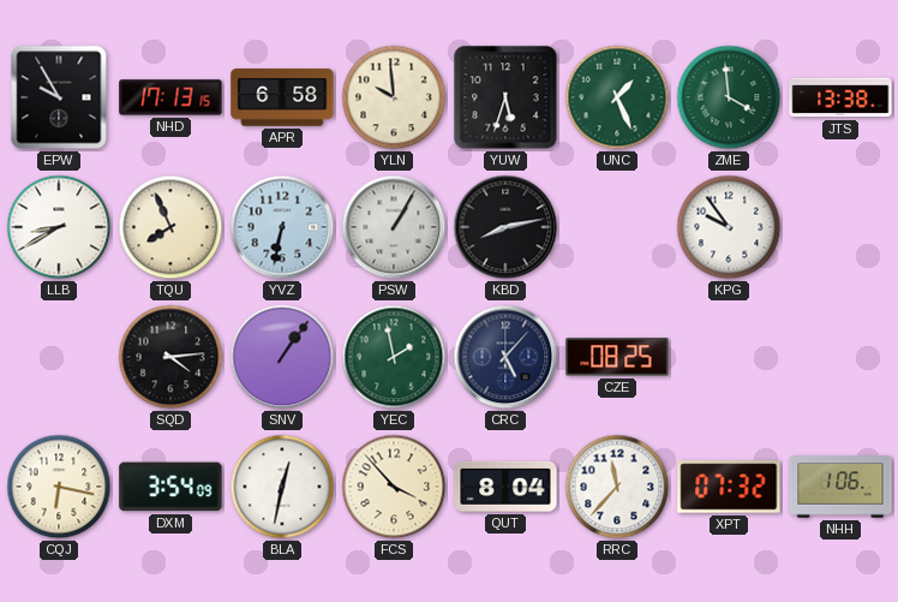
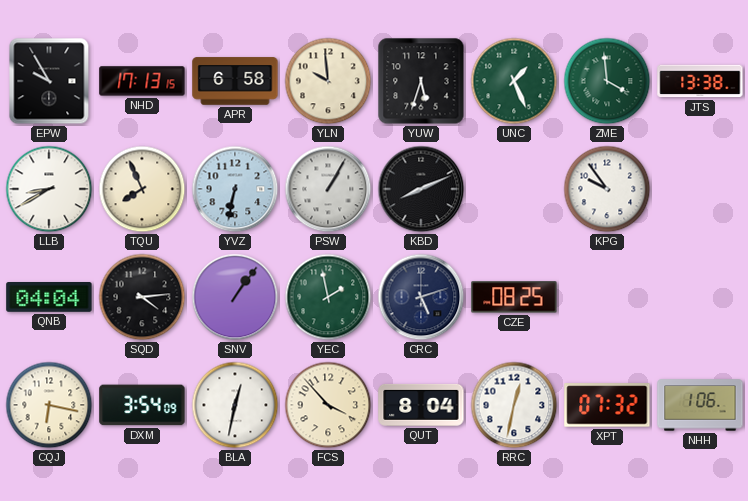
KBD: 8:13 -> 8:11 (421, 189)
QNB: none -> 04:04 (49, 298)
CRC: 5:07 -> 5:12 (421, 297)
RRC: 11:37 -> 12:32 (514, 405)
